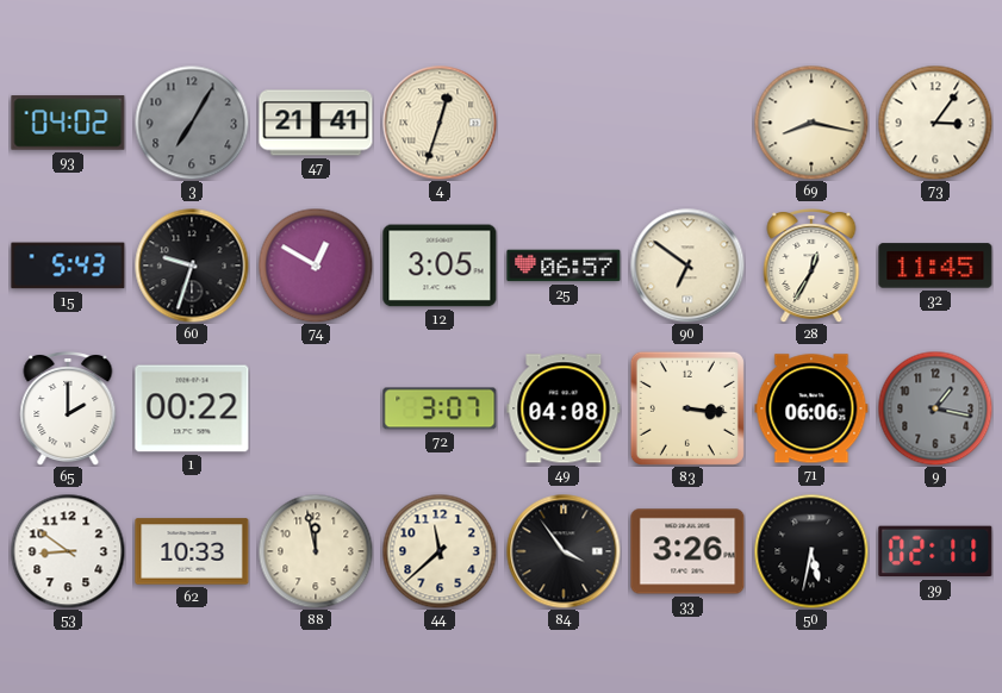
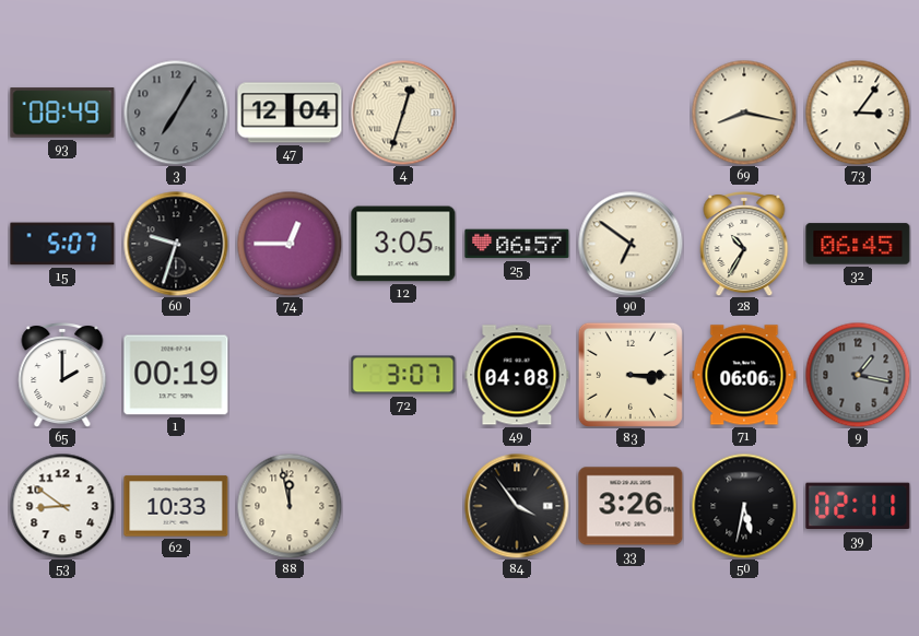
93: 04:02 -> 08:49 (62, 113)
47: 21:41 -> 12:04 (290, 113)
15: 5:43 -> 5:07 (62, 244)
74: 12:50 -> 12:45 (290, 244)
28: 12:35 -> 10:35 (744, 245)
32: 11:45 -> 06:45 (858, 244)
1: 00:22 -> 00:19 (176, 375)
83: 3:16 -> 3:15 (631, 375)
44: 11:38 -> none (440, 551)
